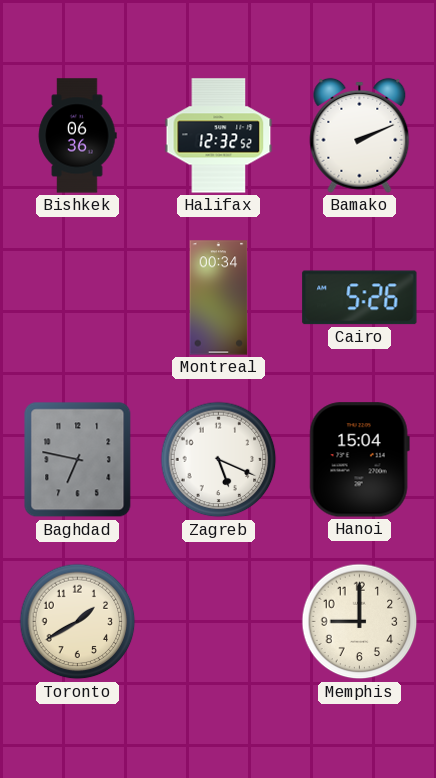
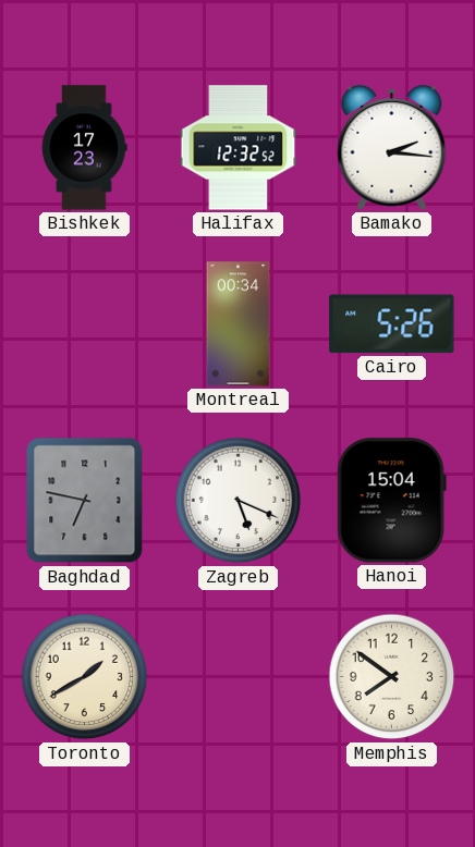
Bishkek: 06:36 -> 17:23 (84, 148)
Bamako: 2:11 -> 2:16 (392, 147)
Memphis: 9:00 -> 7:51 (392, 677)
